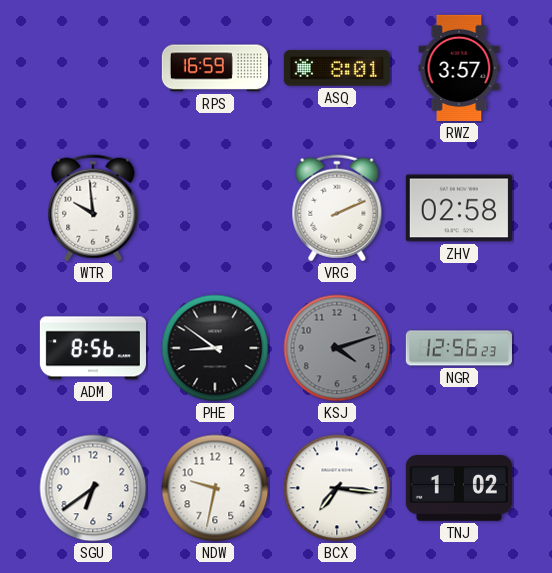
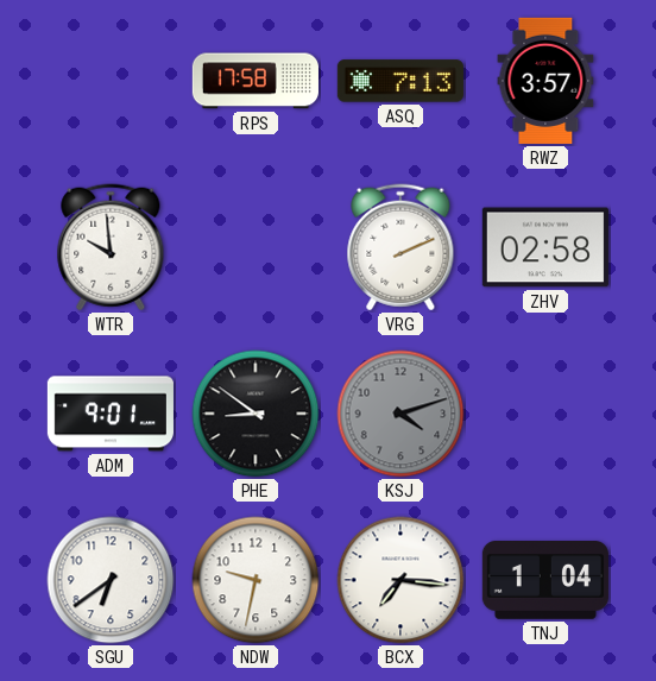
RPS: 16:59 -> 17:58 (256, 81)
ASQ: 8:01 -> 7:13 (400, 81)
ADM: 8:56 -> 9:01 (111, 414)
NGR: 12:56 -> none (459, 348)
TNJ: 1:02 -> 1:04 (545, 581)
